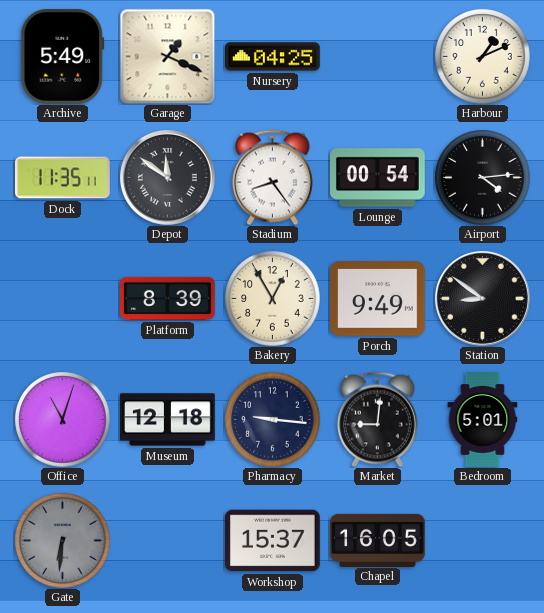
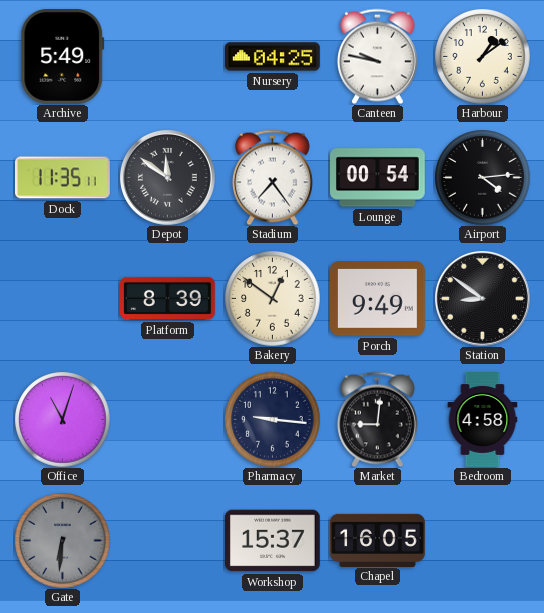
Garage: 1:19 -> none (167, 56)
Canteen: none -> 9:47 (377, 56)
Harbour: 1:11 -> 1:09 (482, 56)
Stadium: 8:24 -> 7:24 (272, 177)
Bakery: 12:55 -> 12:51 (272, 298)
Museum: 12:18 -> none (168, 420)
Bedroom: 5:01 -> 4:58 (483, 420)
